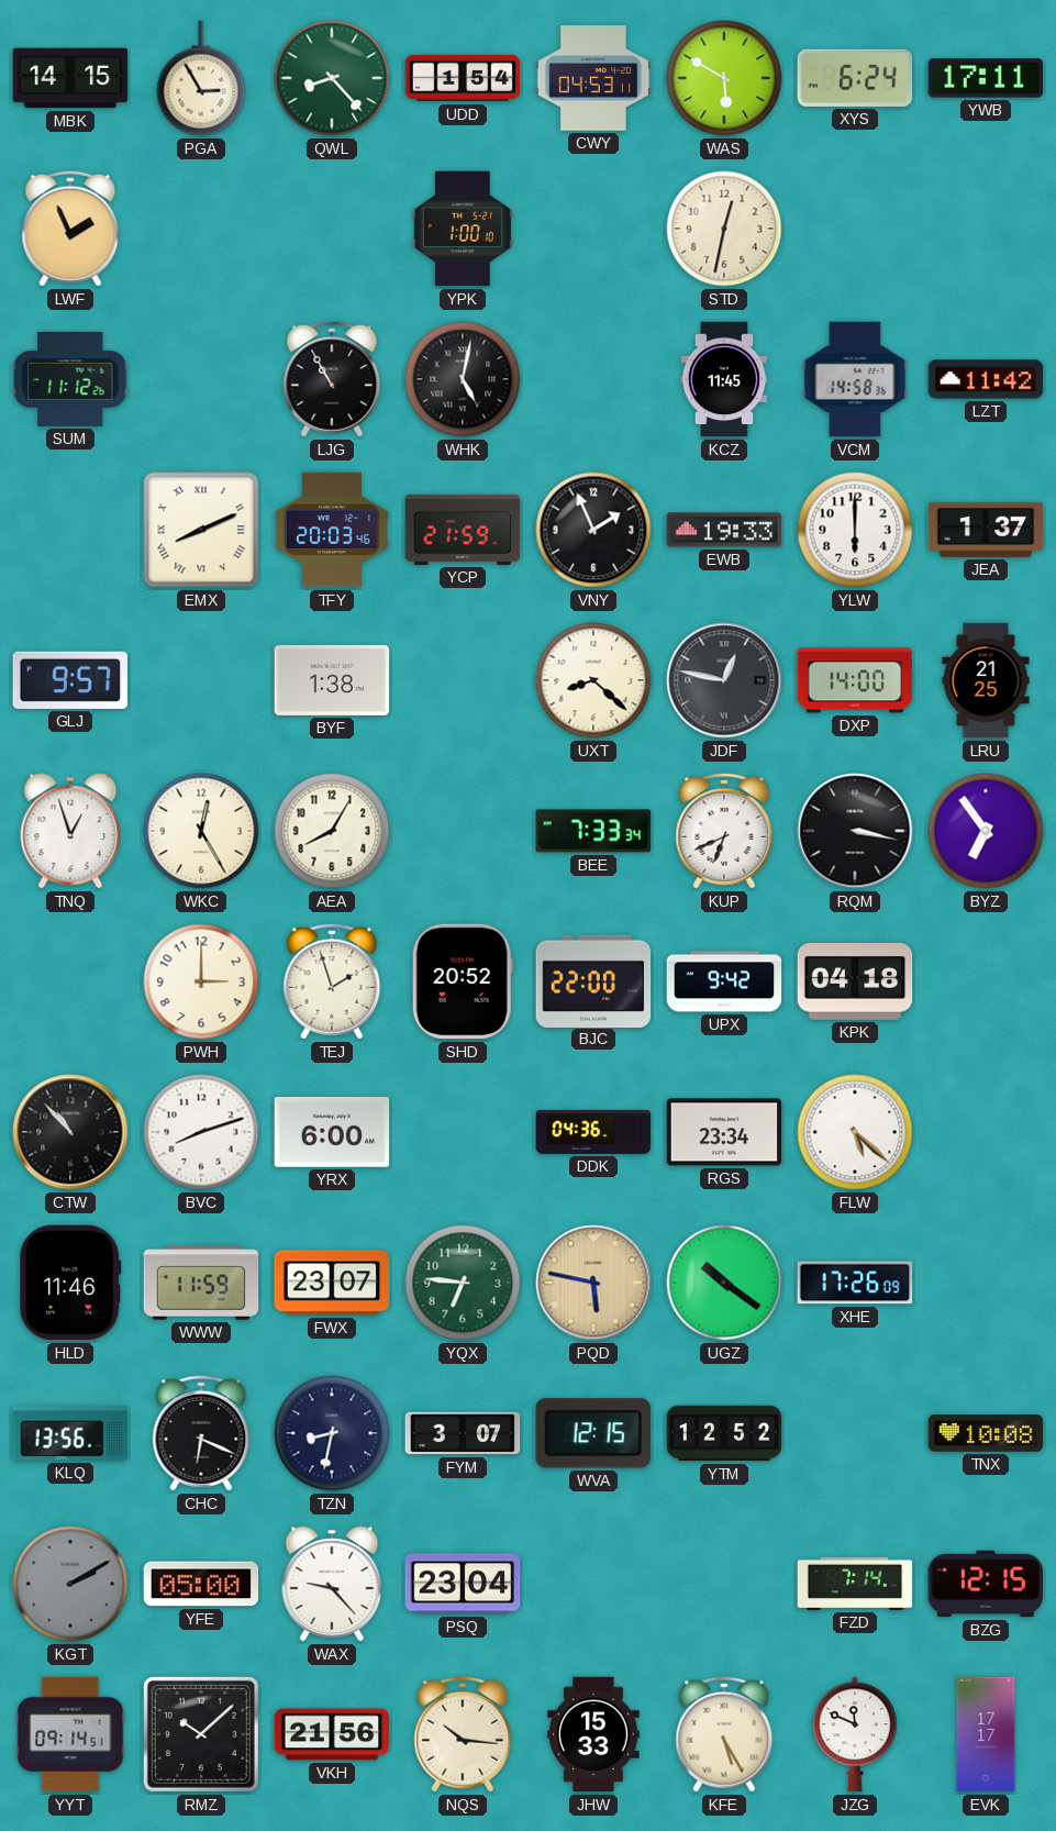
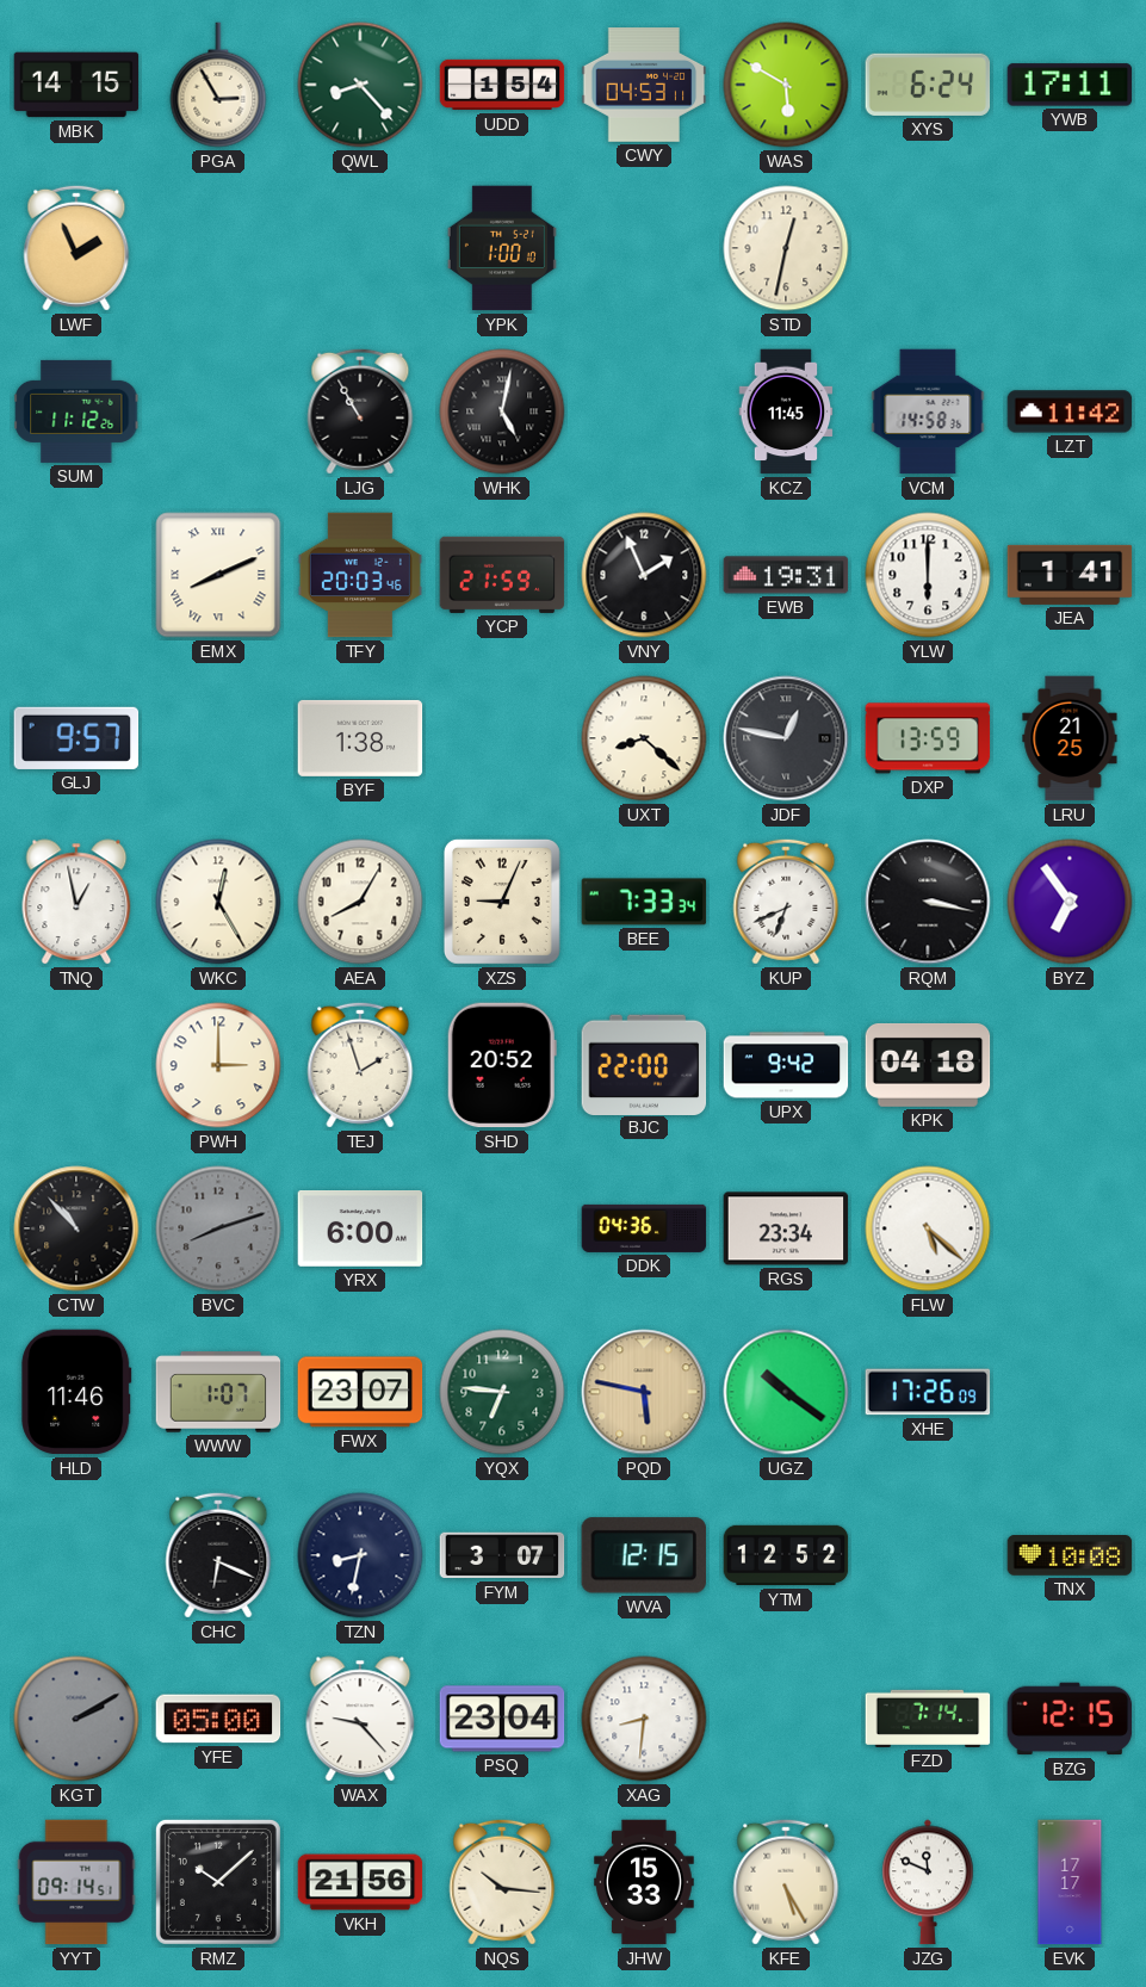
EWB: 19:33 -> 19:31 (786, 575)
JEA: 1:37 -> 1:41 (1070, 575)
DXP: 14:00 -> 13:59 (928, 738)
TNQ: 12:57 -> 12:58 (76, 902)
XZS: none -> 9:04 (502, 902)
BVC dial: white -> grey (218, 1228)
WWW: 11:59 -> 1:07 (218, 1392)
KLQ: 13:56 -> none (70, 1434)
XAG: none -> 8:31 (644, 1719)
